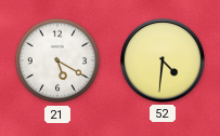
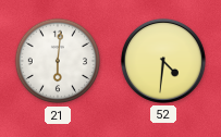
21: 5:20 -> 6:01 (58, 61)
